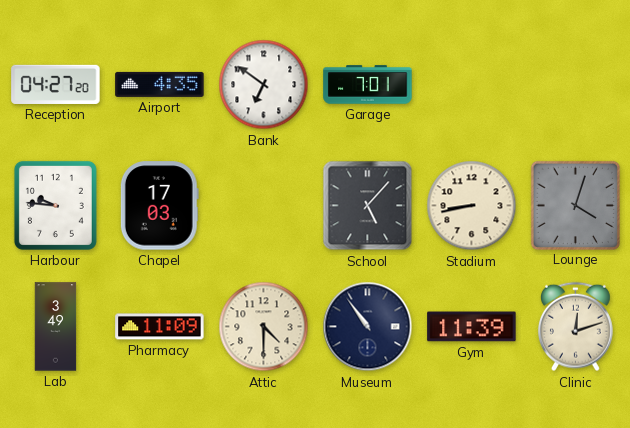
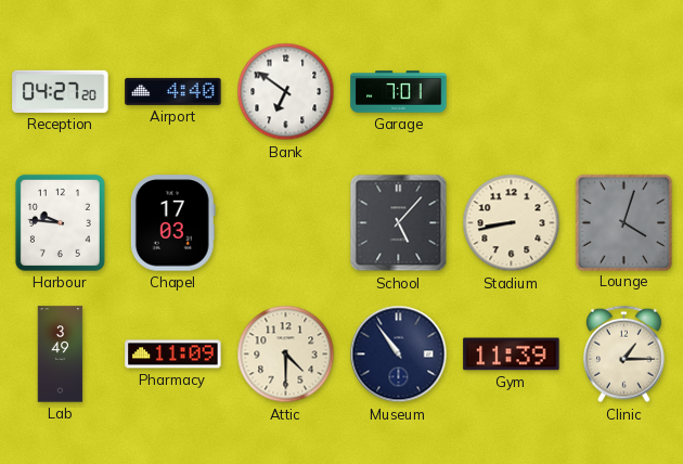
Airport: 4:35 -> 4:40 (173, 91)
Clinic: 12:12 -> 1:15 (623, 355)
